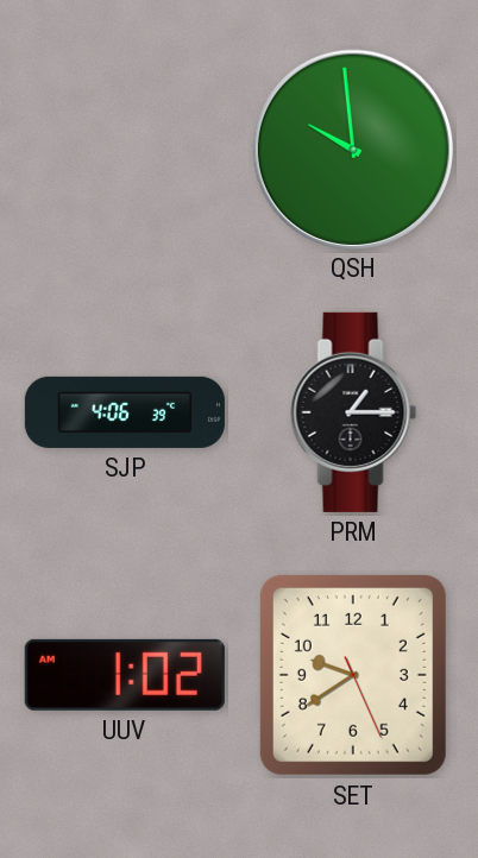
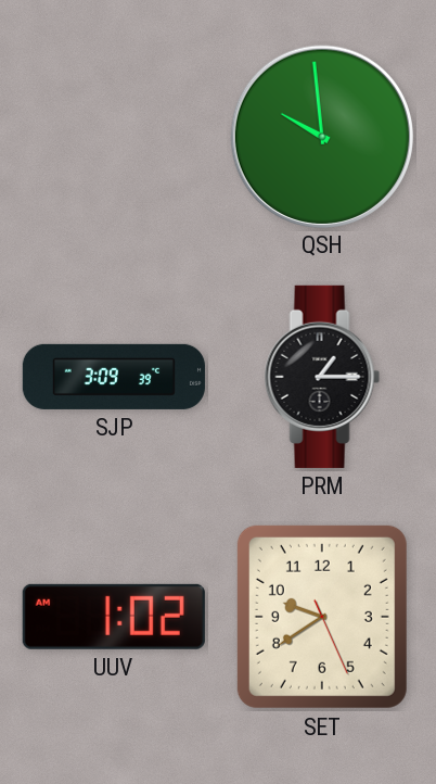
SJP: 4:06 -> 3:09 (114, 377)
